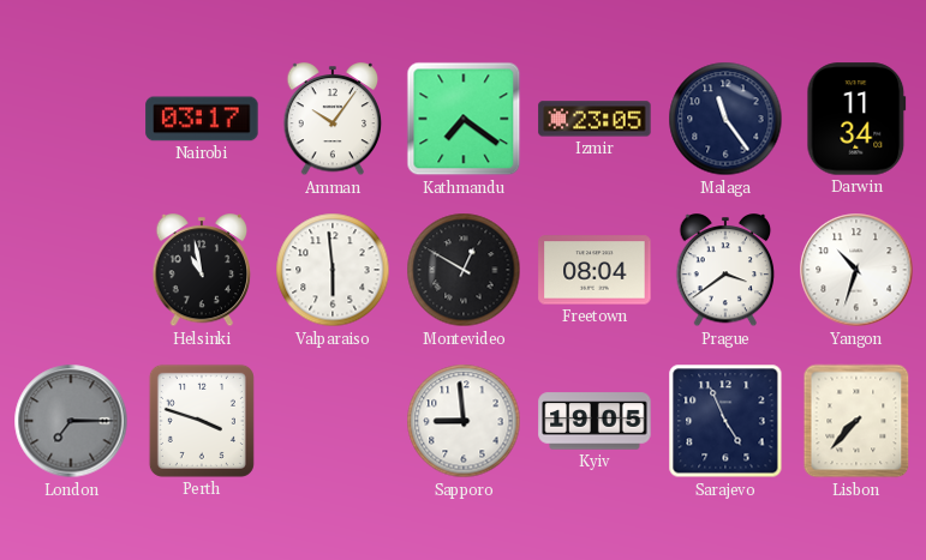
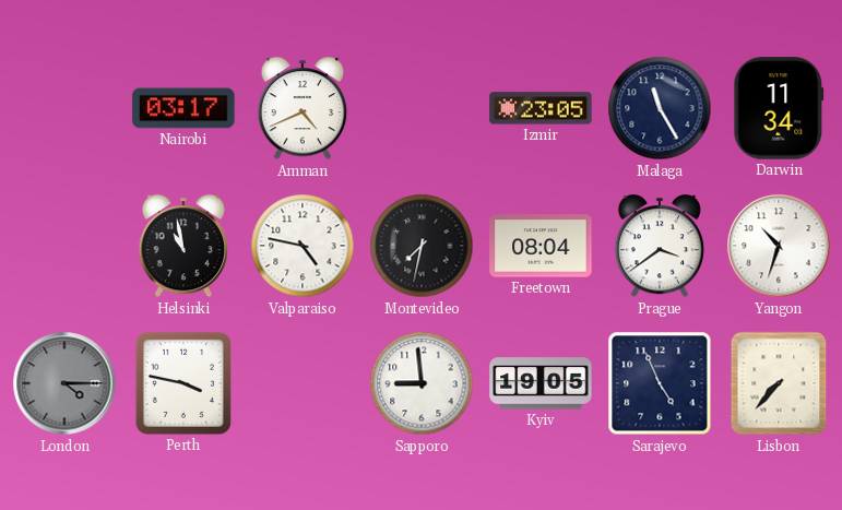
Amman: 10:06 -> 4:41 (303, 109)
Kathmandu: 7:21 -> none (464, 119)
Malaga: 11:24 -> 11:25 (660, 108)
Valparaiso: 5:59 -> 4:47 (303, 246)
Montevideo: 12:50 -> 7:32 (422, 246)
London: 7:15 -> 4:15 (64, 383)
Perth: 3:48 -> 3:47 (183, 383)
